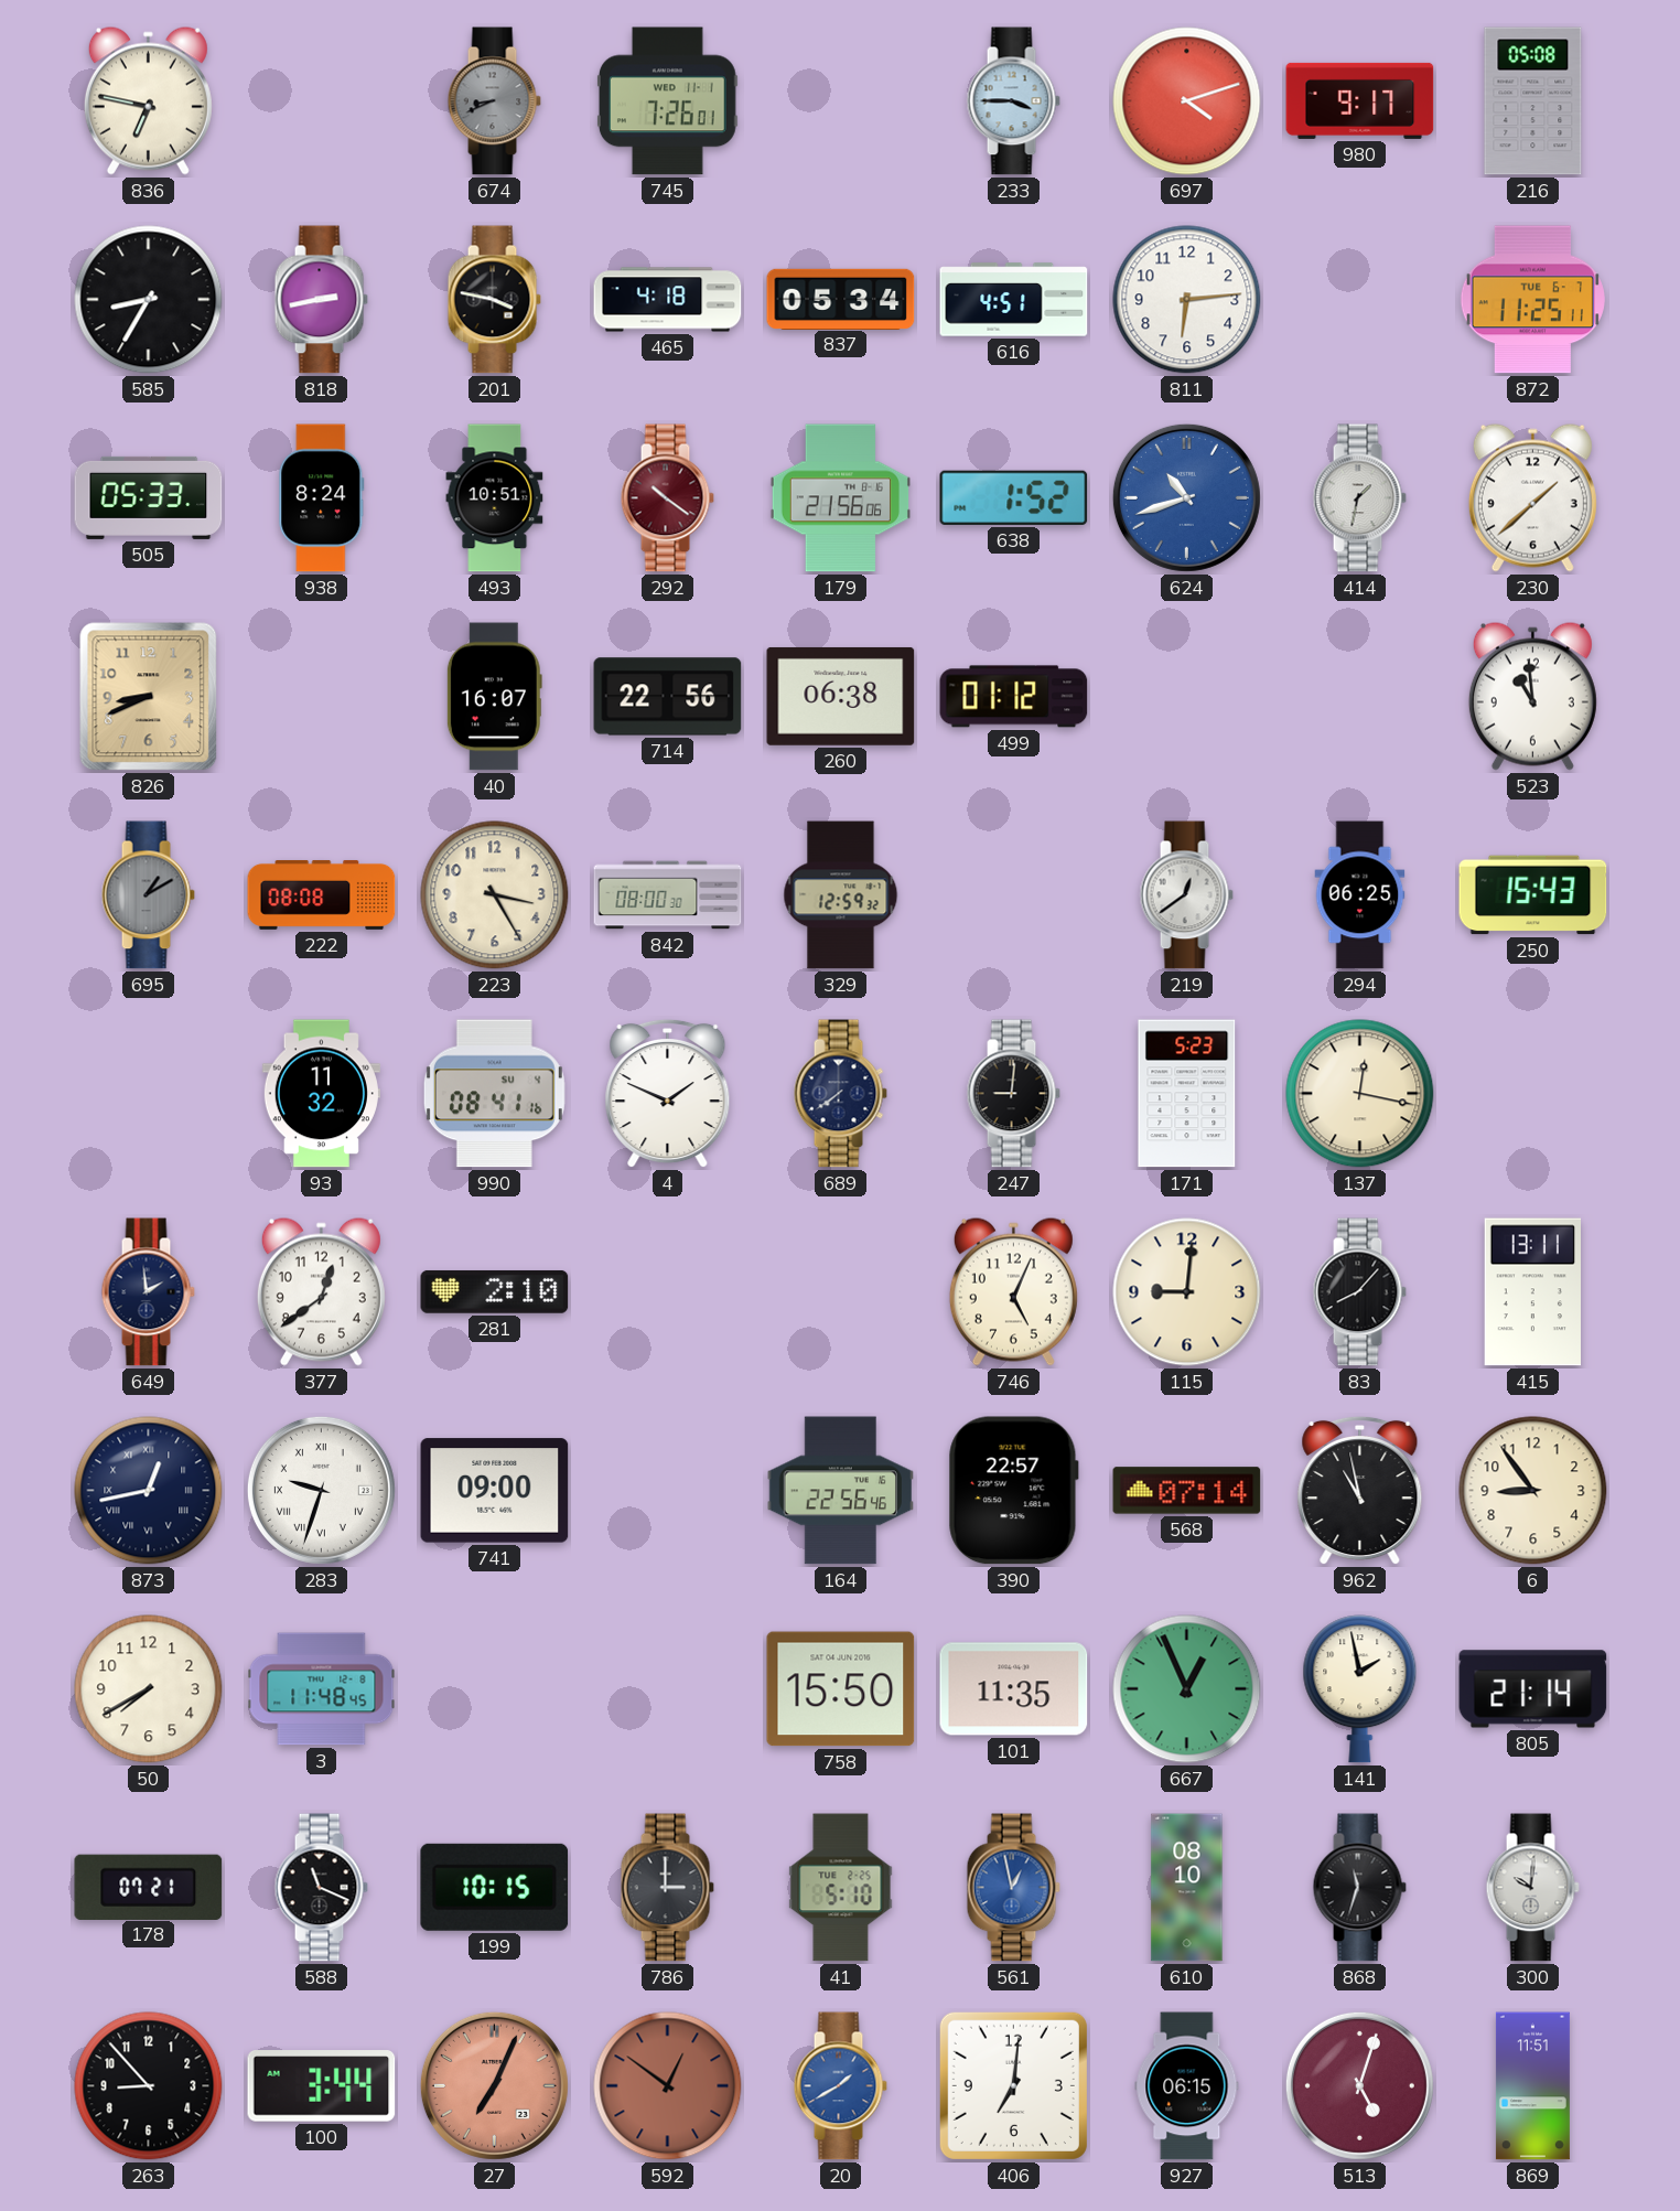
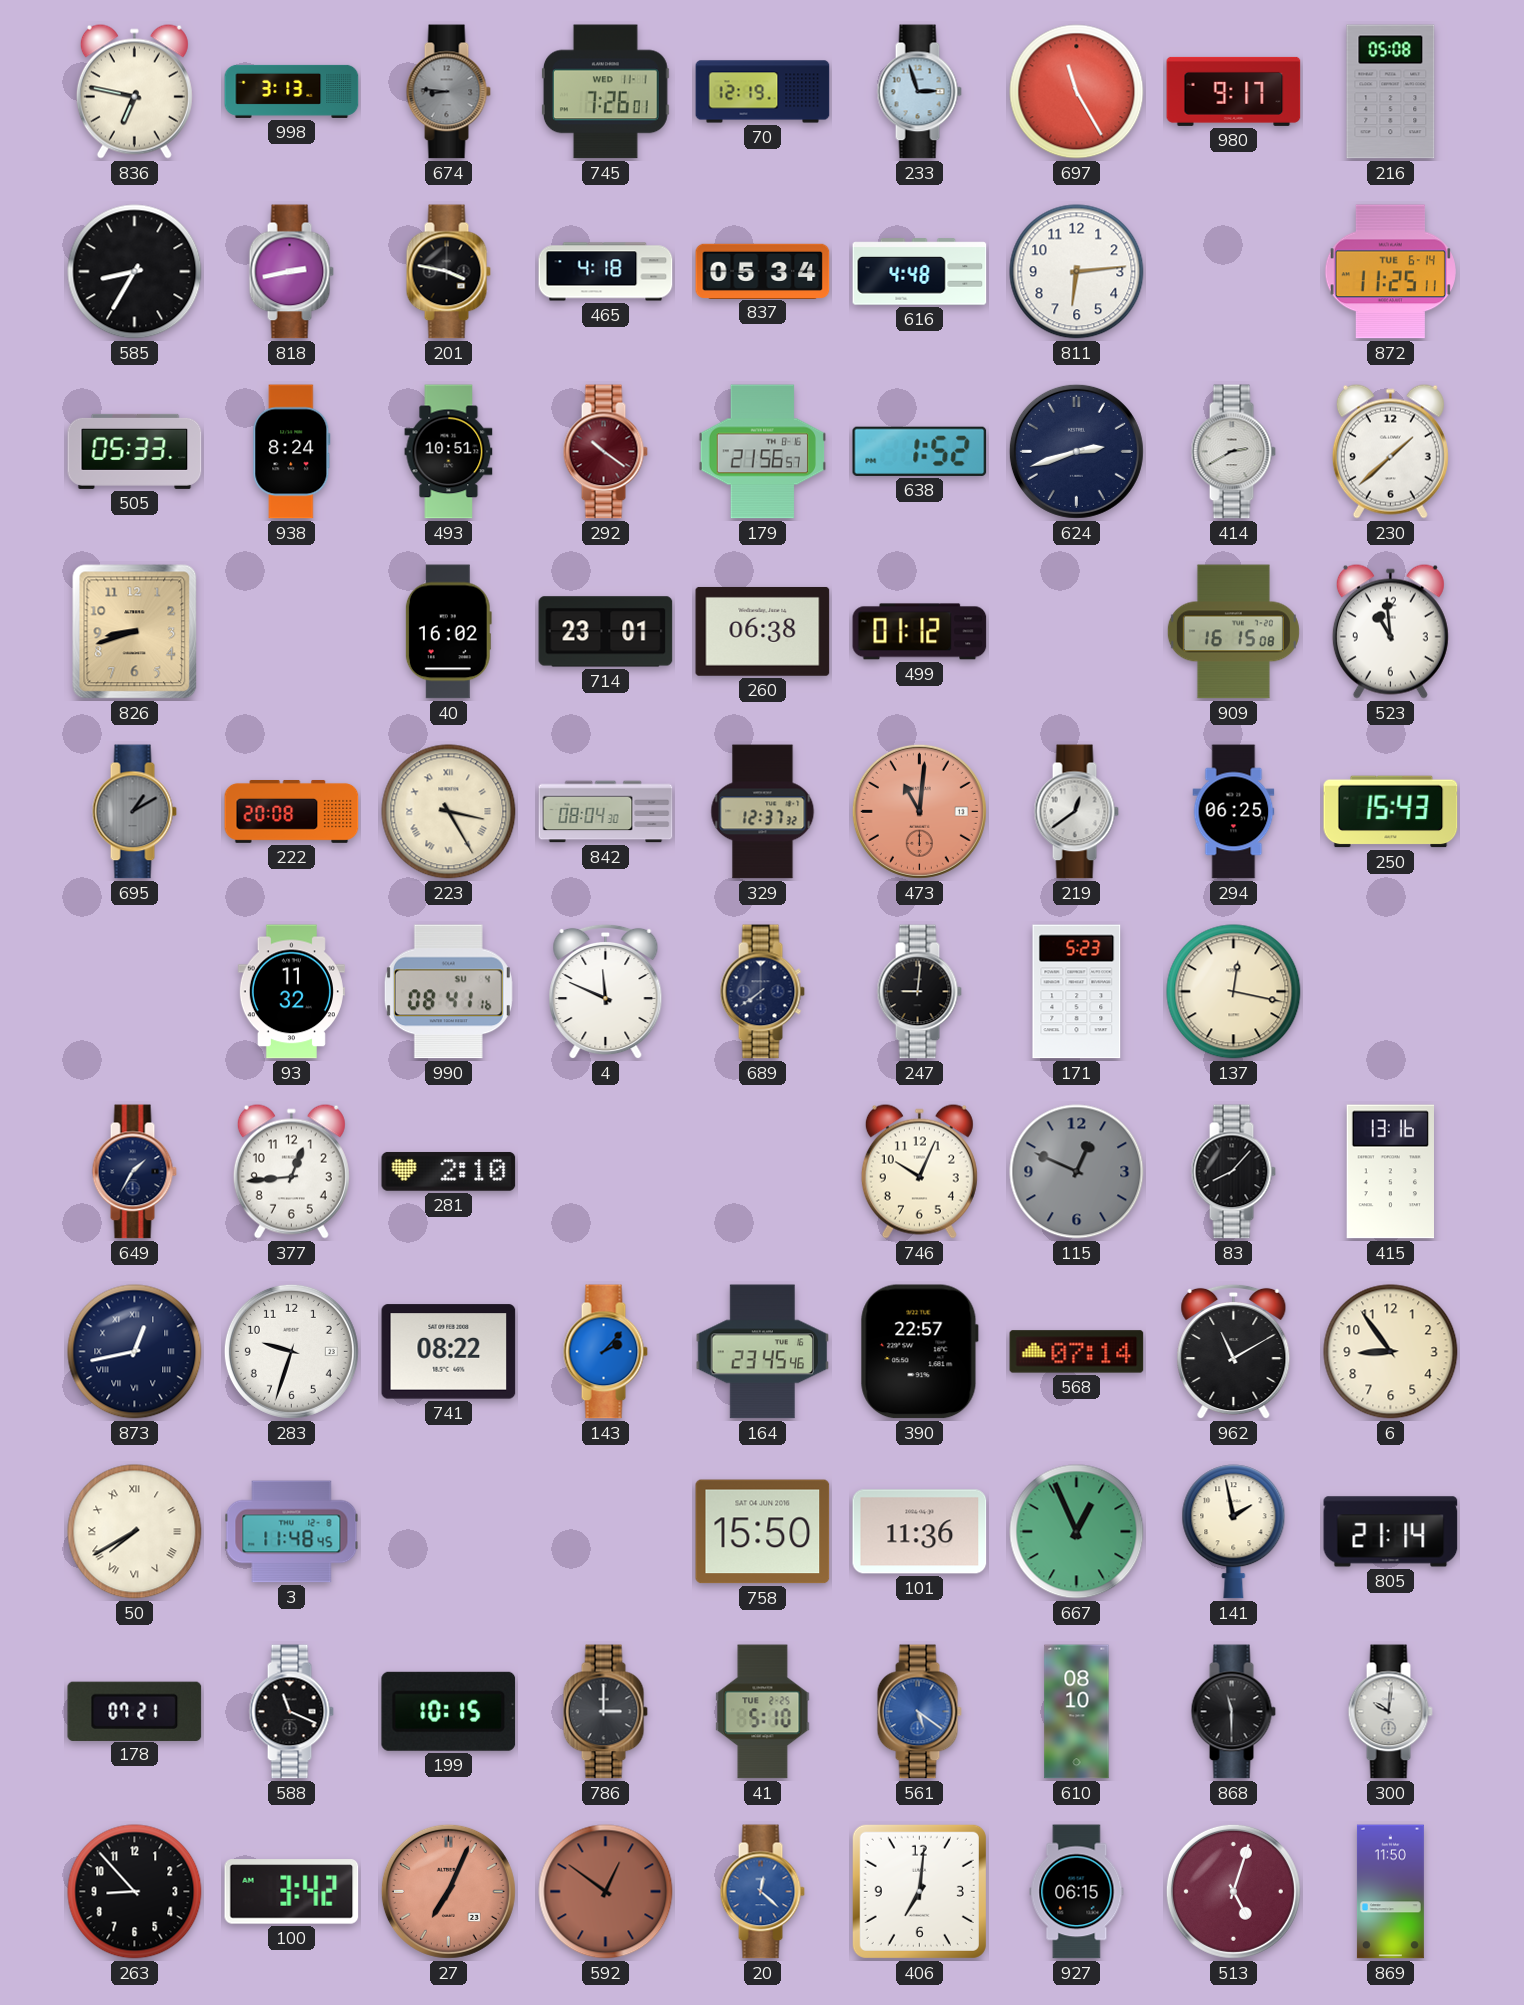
998: none -> 3:13 (292, 91)
674: 8:41 -> 8:46 (448, 92)
70: none -> 12:19 (763, 92)
233: 3:45 -> 2:57 (919, 92)
697: 4:12 -> 11:25 (1077, 92)
616: 4:51 -> 4:48 (920, 272)
872 date: TUE 6-7 -> TUE 6-14 (1390, 272)
179: 21:56:06 -> 21:56:57 (762, 452)
624: 10:42 -> 2:42 (1076, 451)
624 dial: blue -> navy (1076, 451)
414: 1:32 -> 2:40 (1233, 452)
826: 8:41 -> 8:42 (135, 632)
40: 16:07 -> 16:02 (448, 632)
714: 22:56 -> 23:01 (606, 632)
909: none -> 16:15 (1233, 632)
222: 08:08 -> 20:08 (292, 811)
223 numerals: Arabic -> Roman (449, 812)
842: 08:00 -> 08:04 (606, 812)
329: 12:59 -> 12:37 (763, 812)
473: none -> 11:01 (919, 811)
4: 1:49 -> 11:49 (606, 992)
649: 1:59 -> 1:35 (134, 1172)
377: 12:39 -> 12:44 (291, 1171)
746: 5:04 -> 10:04 (919, 1171)
115: 9:01 -> 12:49 (1077, 1172)
115 dial: cream -> grey (1077, 1172)
415: 13:11 -> 13:16 (1390, 1172)
283 numerals: Roman -> Arabic (291, 1351)
741: 09:00 -> 08:22 (449, 1352)
143: none -> 2:07 (605, 1352)
164: 22:56 -> 23:45 (762, 1352)
962: 10:58 -> 11:10 (1234, 1352)
50 numerals: Arabic -> Roman (135, 1532)
101: 11:35 -> 11:36 (920, 1532)
561: 12:58 -> 5:21 (919, 1712)
868: 11:33 -> 11:30 (1233, 1712)
100: 3:44 -> 3:42 (292, 1892)
20: 1:40 -> 12:22 (762, 1892)
869: 11:51 -> 11:50 (1390, 1892)
